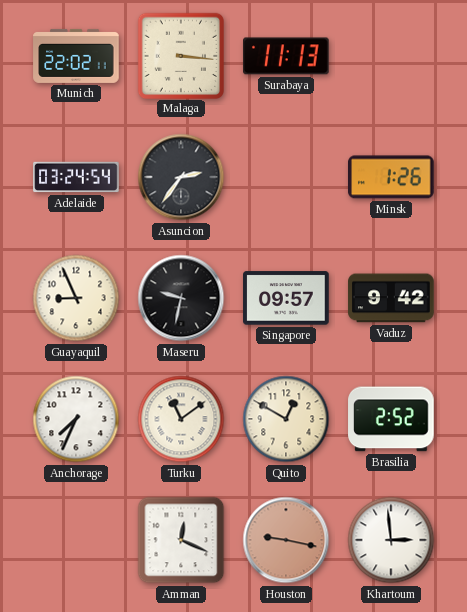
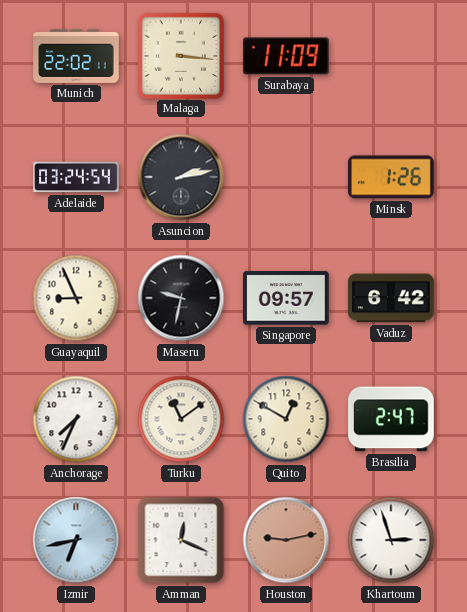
Surabaya: 11:13 -> 11:09 (286, 56)
Asuncion: 2:36 -> 2:13 (181, 177)
Vaduz: 9:42 -> 6:42 (391, 298)
Brasilia: 2:52 -> 2:47 (391, 419)
Izmir: none -> 6:43 (76, 540)
Houston: 9:17 -> 9:13 (286, 540)
Khartoum: 2:59 -> 2:57 (391, 540)
